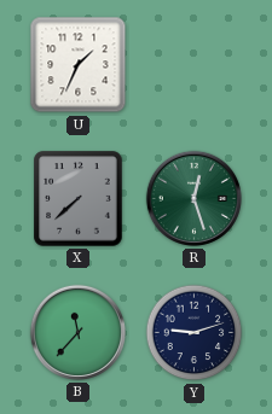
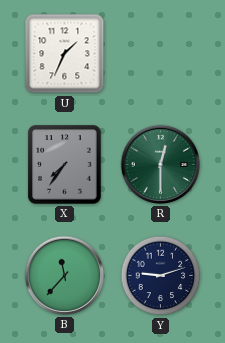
X: 7:38 -> 7:36 (65, 165)
R: 12:27 -> 12:30 (160, 164)
